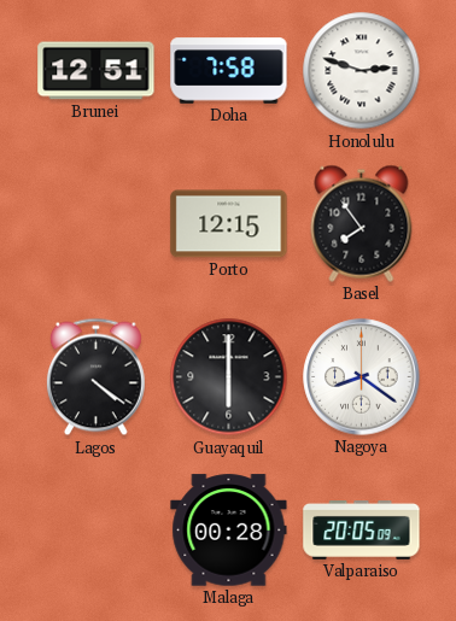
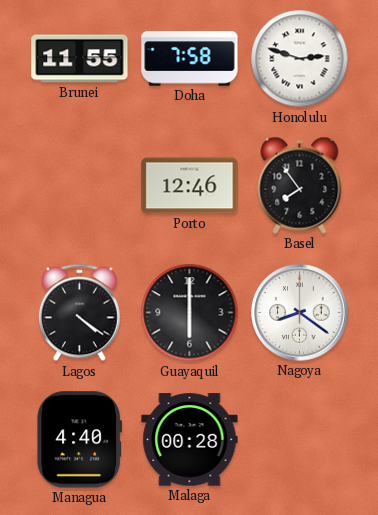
Brunei: 12:51 -> 11:55 (80, 59)
Porto: 12:15 -> 12:46 (190, 186)
Managua: none -> 4:40 (79, 440)
Valparaiso: 20:05 -> none (362, 531)
